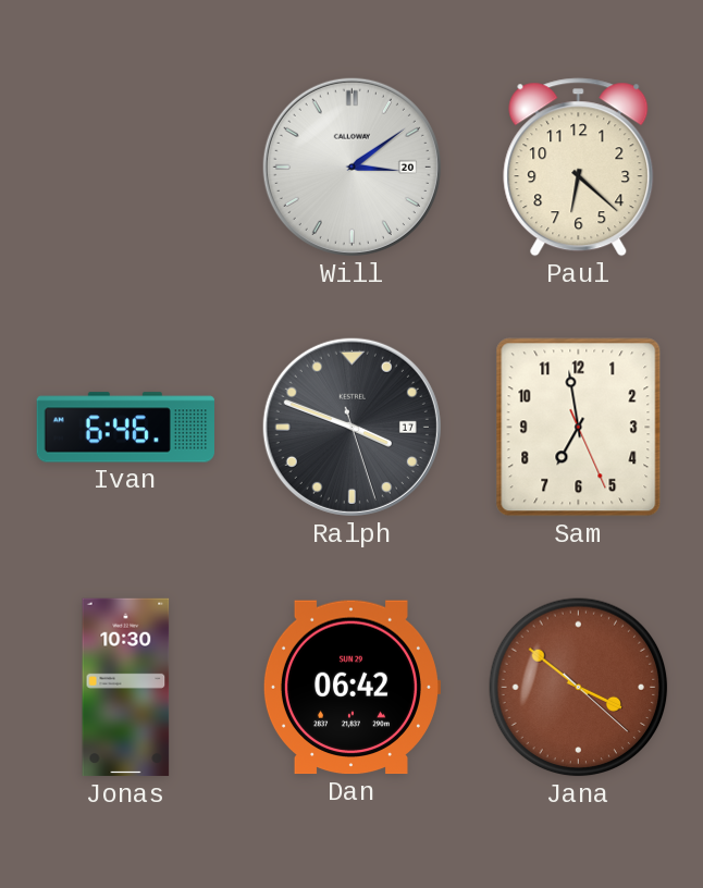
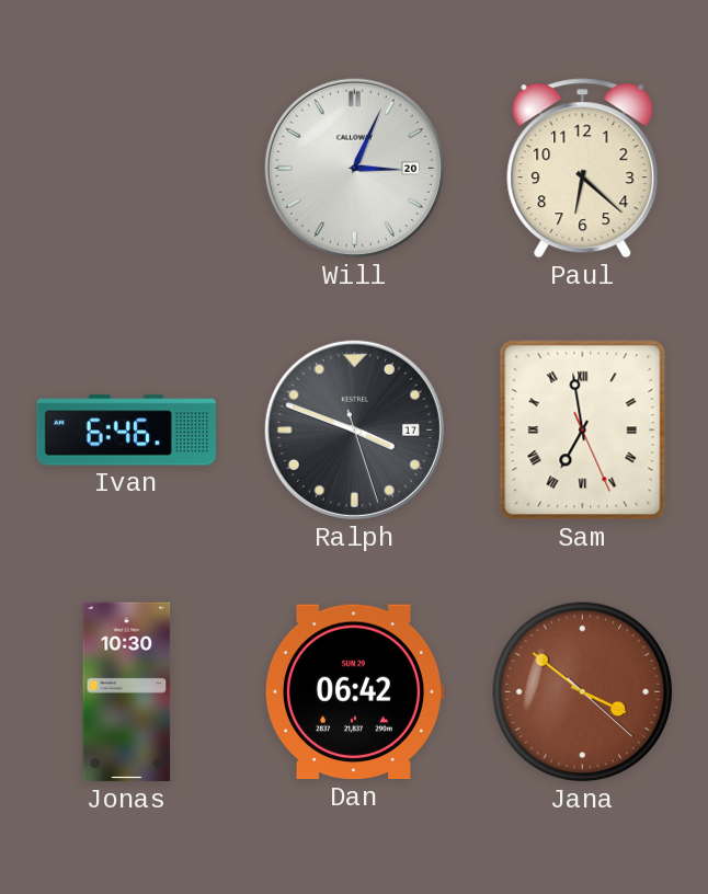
Will: 3:09 -> 3:04 (354, 168)
Sam numerals: Arabic -> Roman (583, 431)
